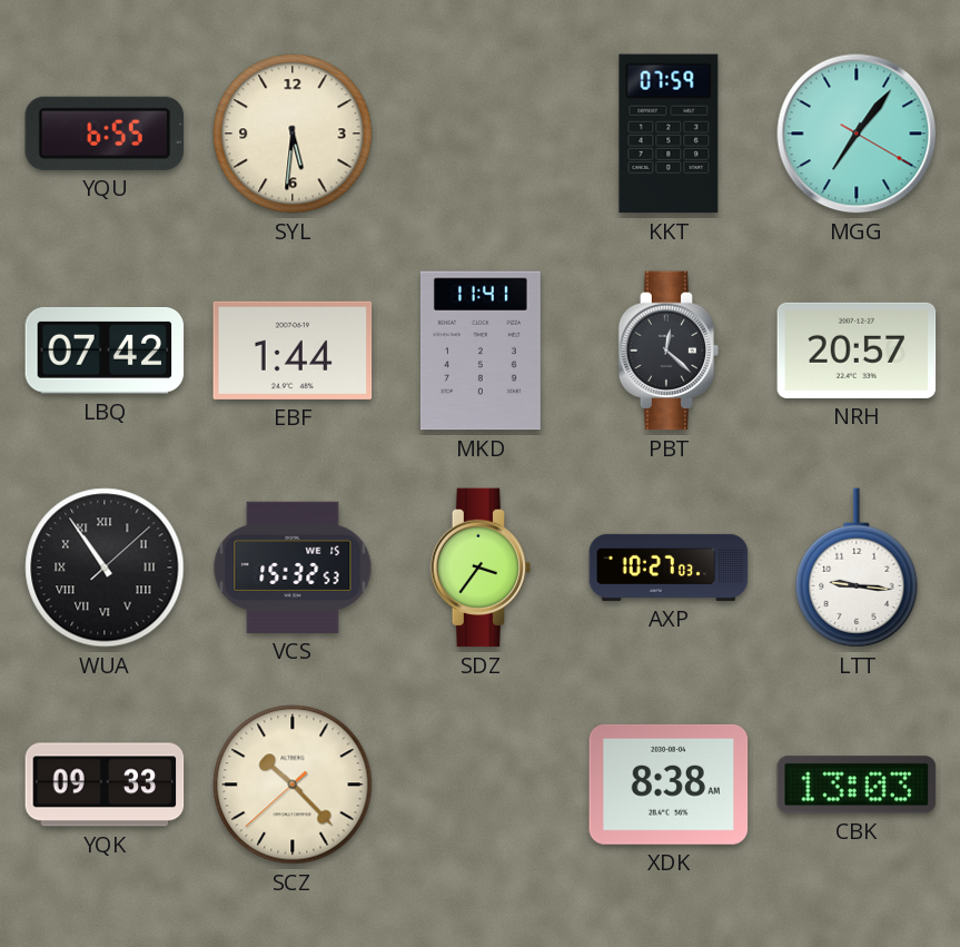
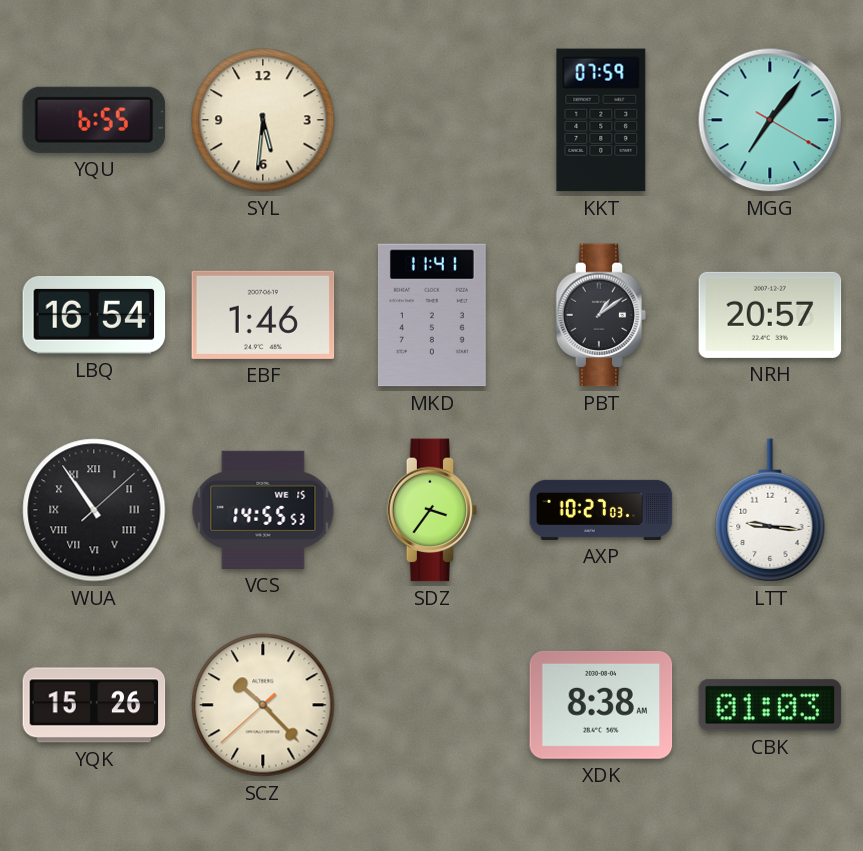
LBQ: 07:42 -> 16:54 (94, 315)
EBF: 1:44 -> 1:46 (263, 315)
PBT: 12:22 -> 1:09 (601, 315)
VCS: 15:32 -> 14:55 (263, 510)
YQK: 09:33 -> 15:26 (94, 705)
CBK: 13:03 -> 01:03 (770, 705)
